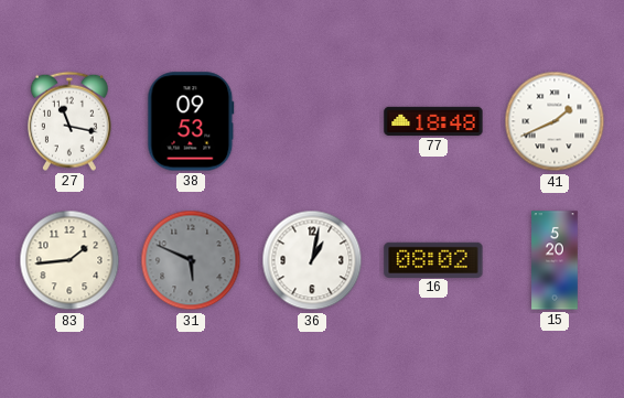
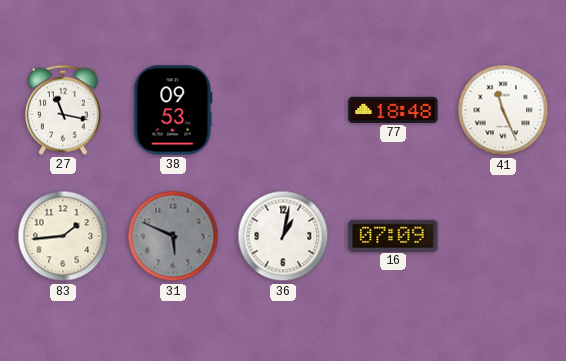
41: 1:41 -> 11:26 (503, 110)
16: 08:02 -> 07:09 (393, 235)
15: 5:20 -> none (555, 260)
